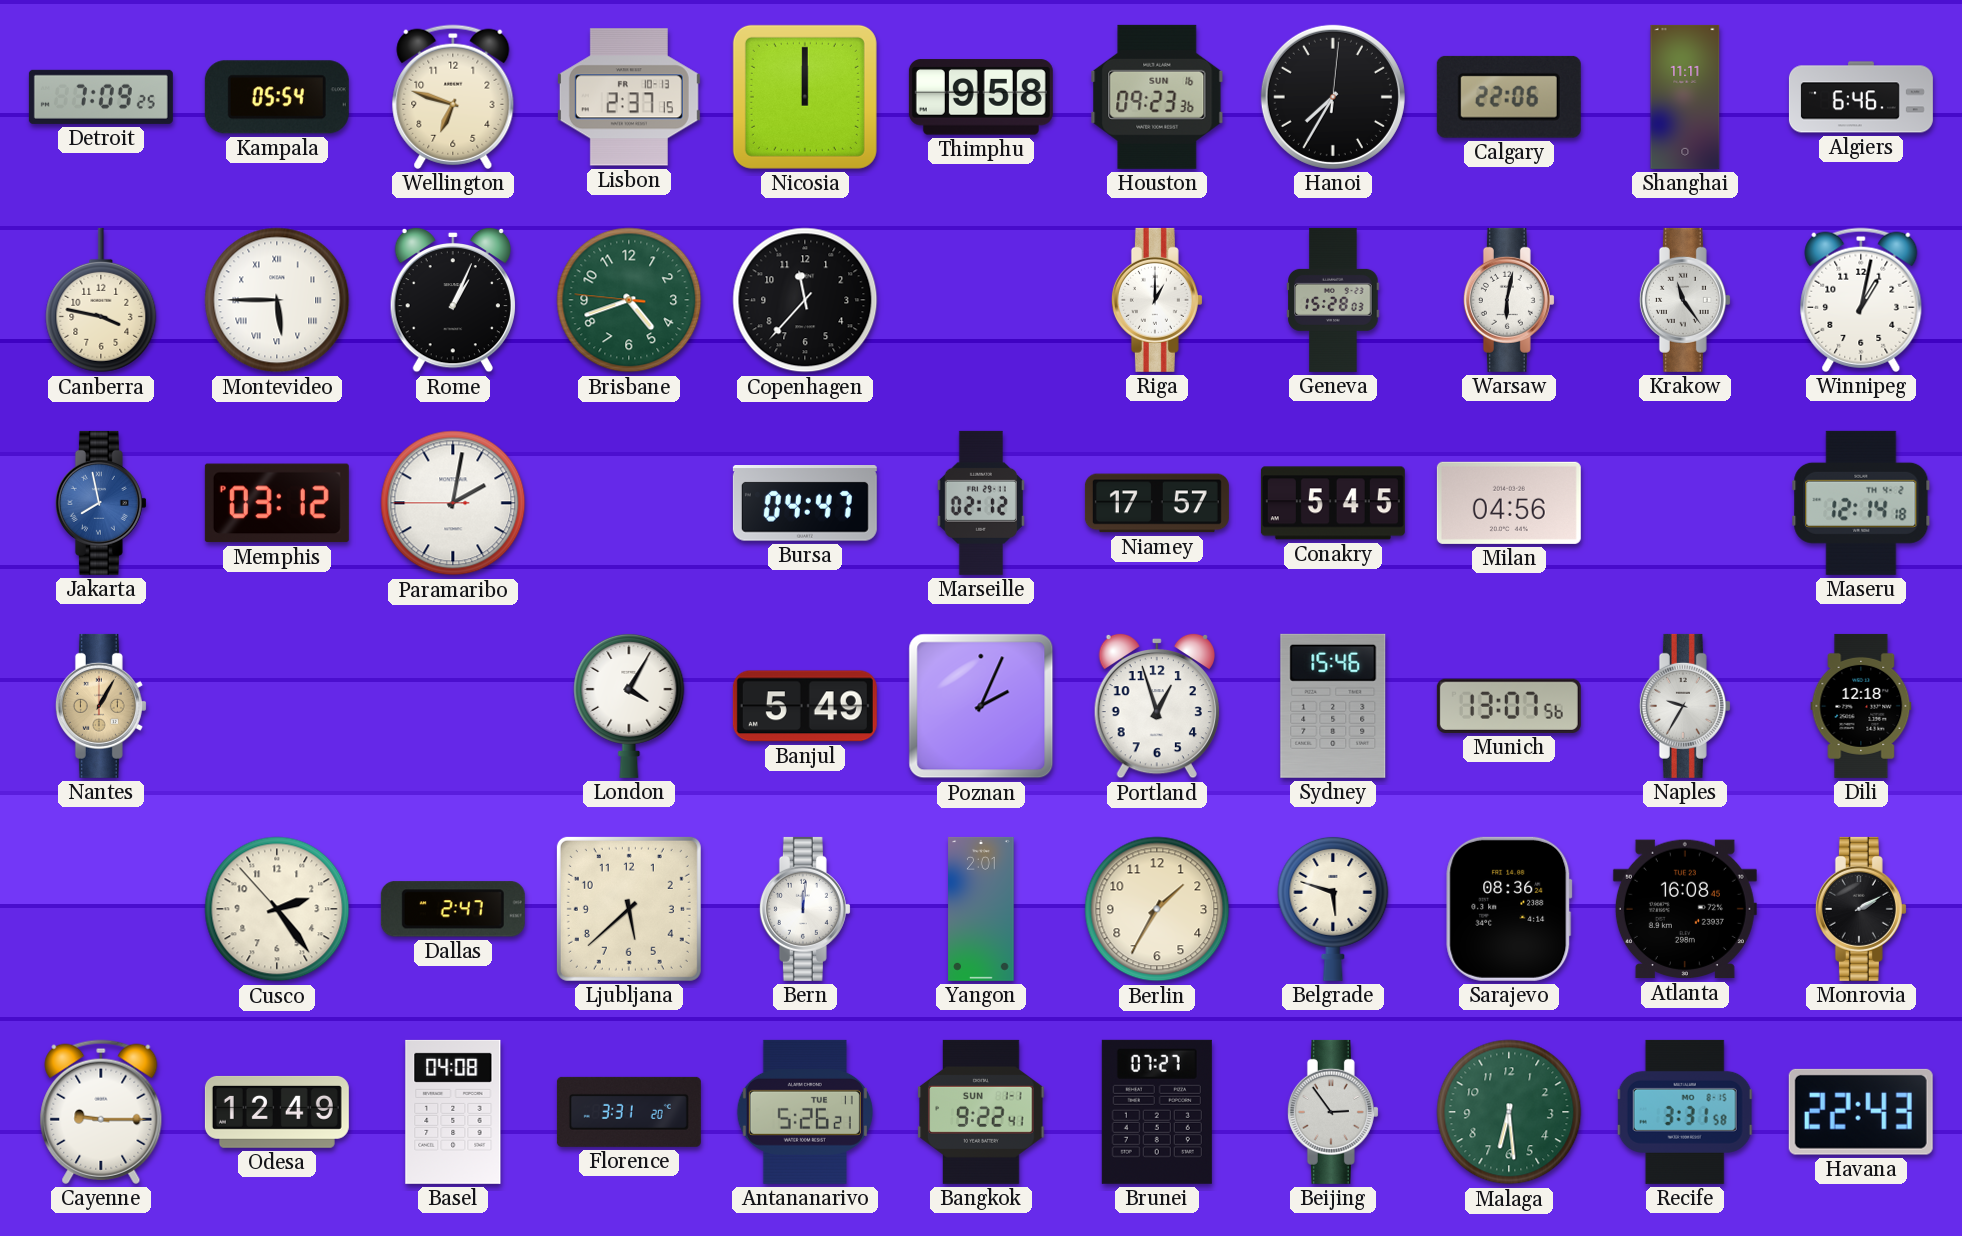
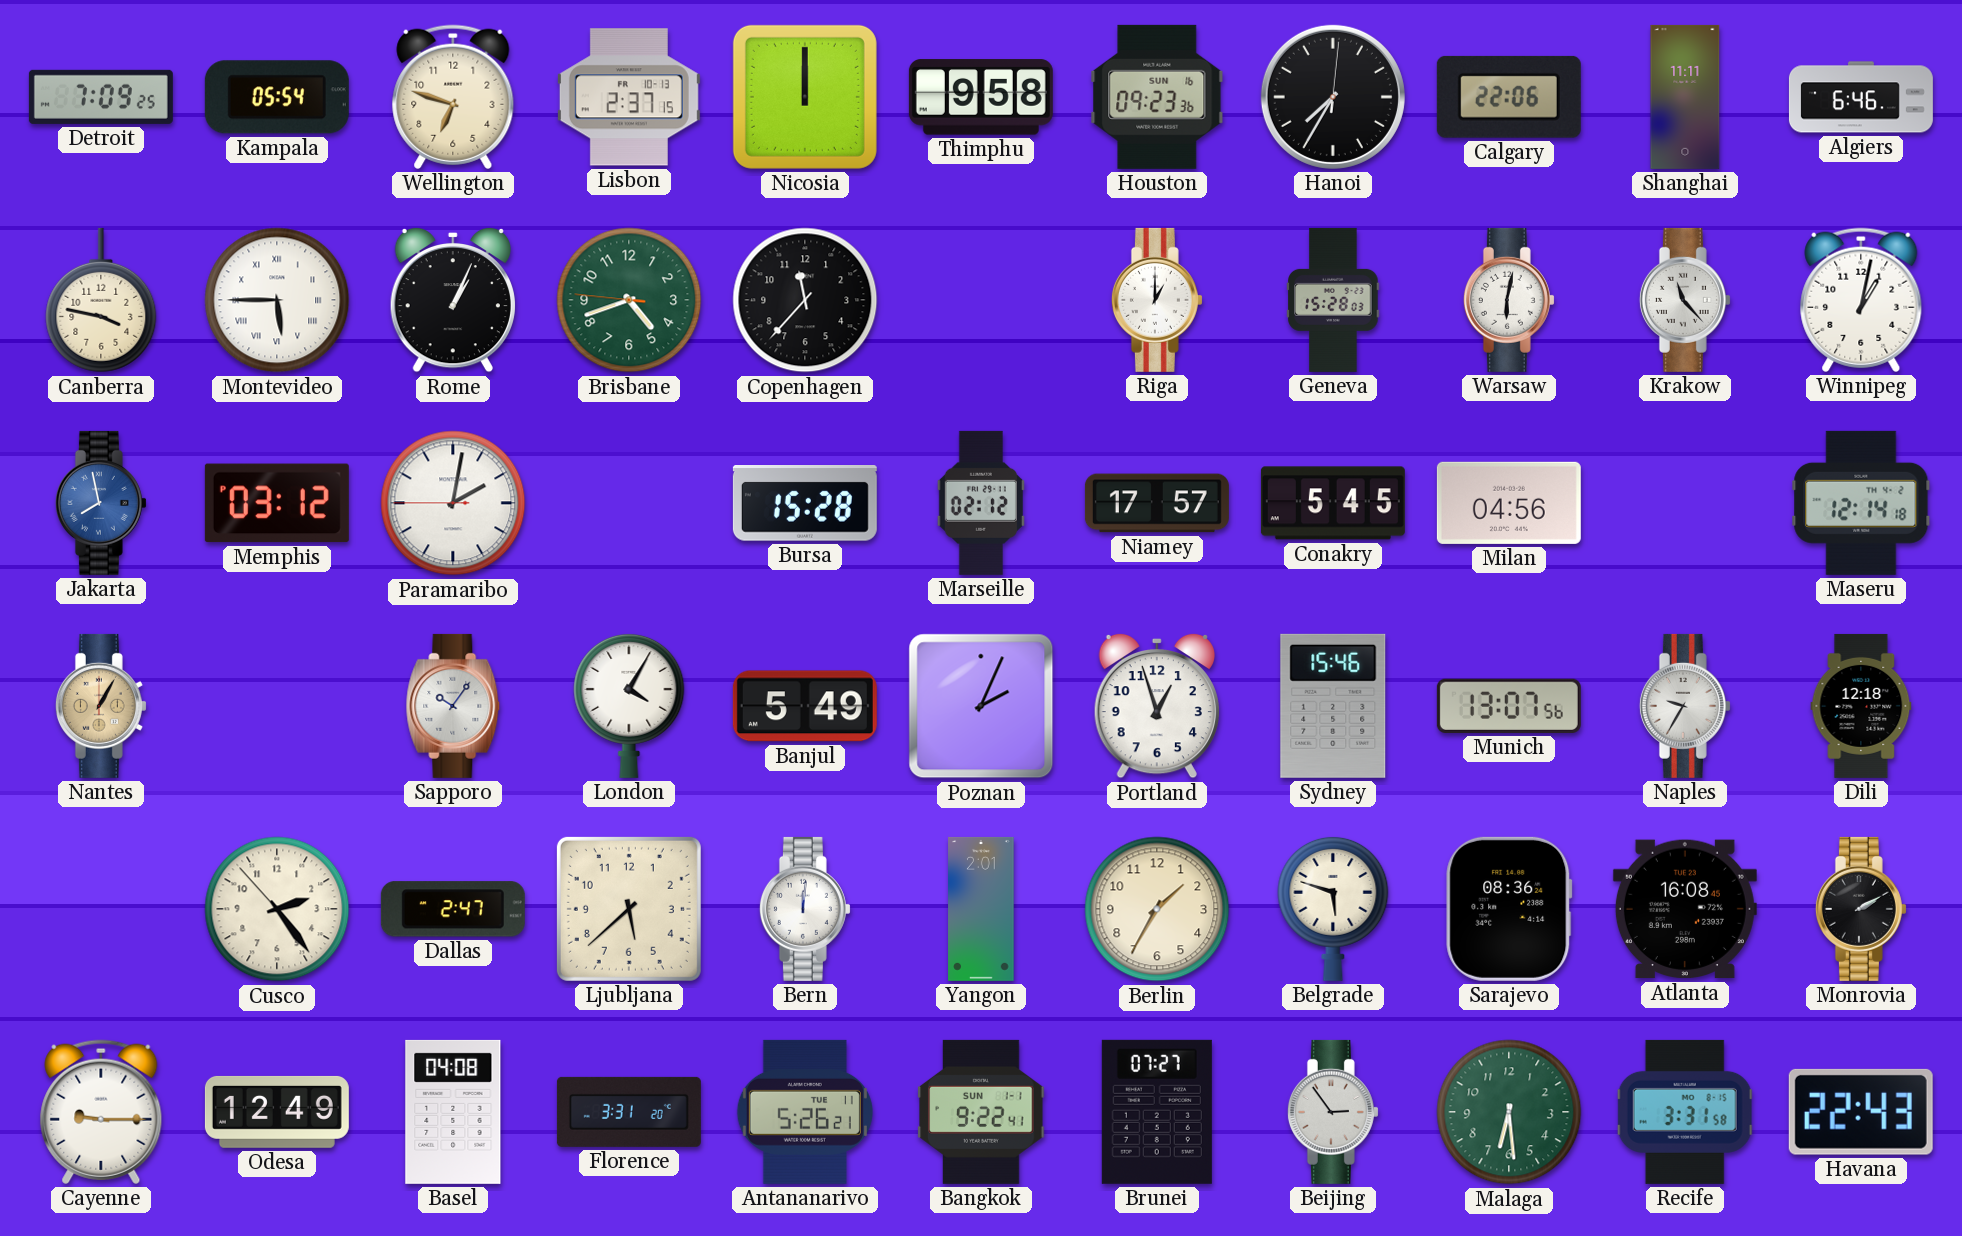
Krakow: 11:24 -> 11:23 (1685, 300)
Bursa: 04:47 -> 15:28 (805, 504)
Sapporo: none -> 10:06 (453, 706)
